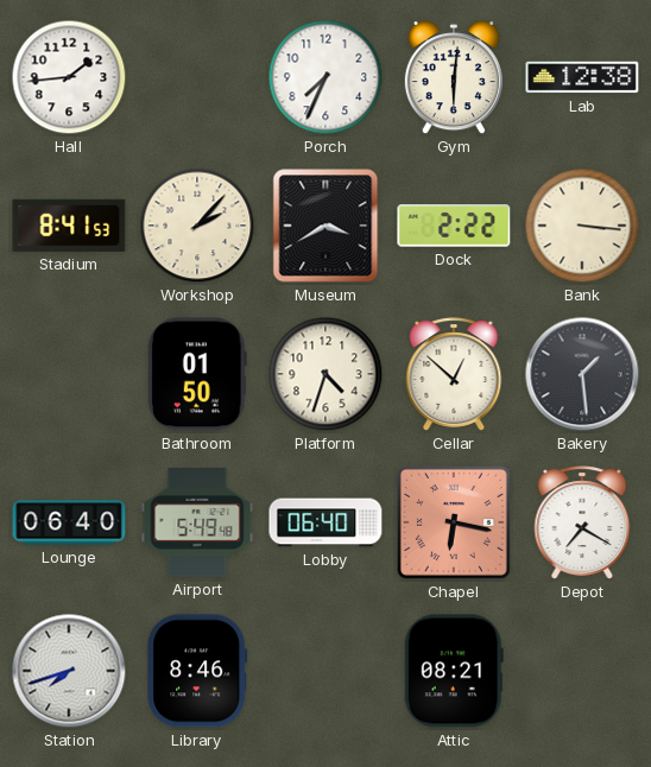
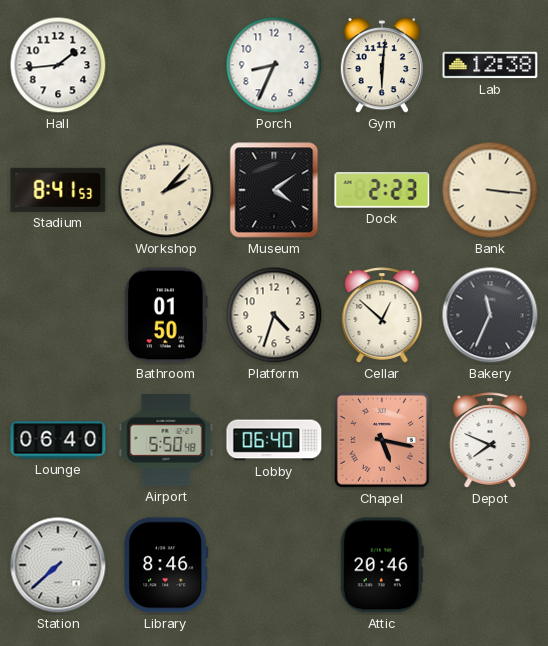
Porch: 7:34 -> 8:34 (274, 65)
Museum: 3:40 -> 4:09 (274, 190)
Dock: 2:22 -> 2:23 (382, 190)
Bakery: 1:29 -> 11:34 (490, 315)
Airport: 5:49 -> 5:50 (166, 441)
Chapel: 6:17 -> 5:17 (382, 440)
Depot: 7:20 -> 7:49 (490, 440)
Station: 7:42 -> 7:38 (58, 565)
Attic: 08:21 -> 20:46 (382, 565)
